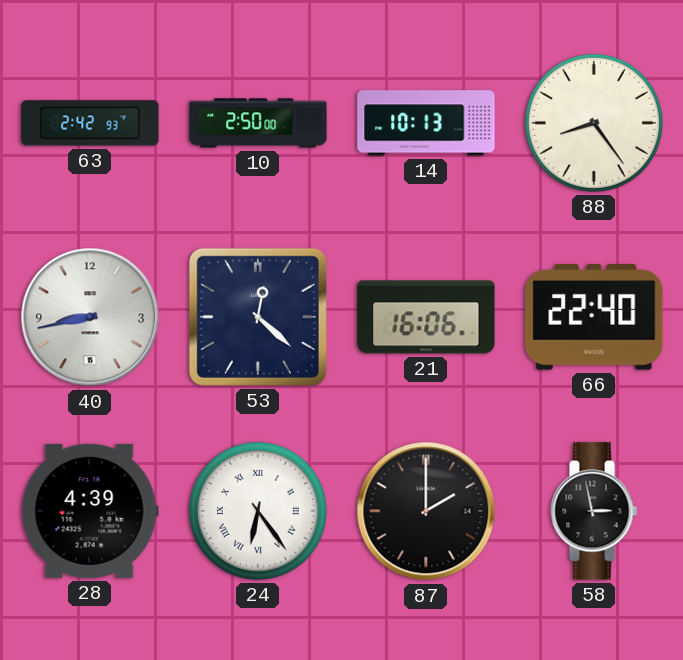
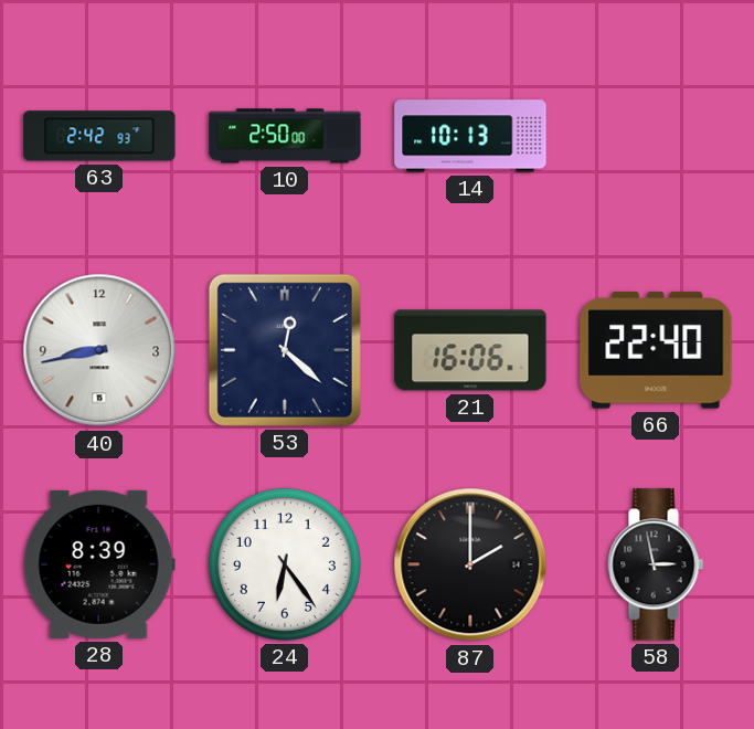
88: 8:24 -> none (594, 123)
28: 4:39 -> 8:39 (99, 564)
24 numerals: Roman -> Arabic (285, 564)
